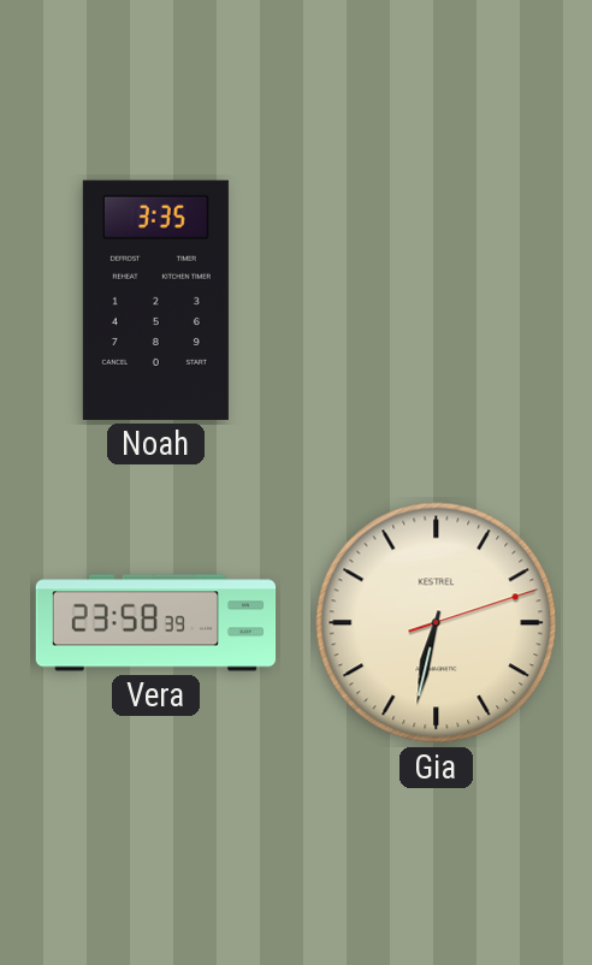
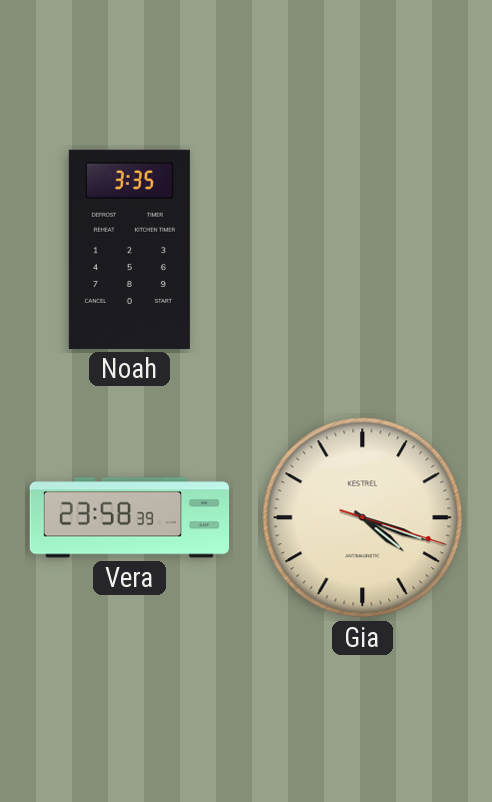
Gia: 6:32 -> 4:18 (363, 518)
